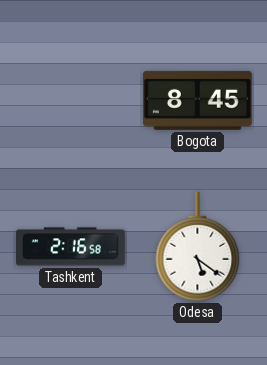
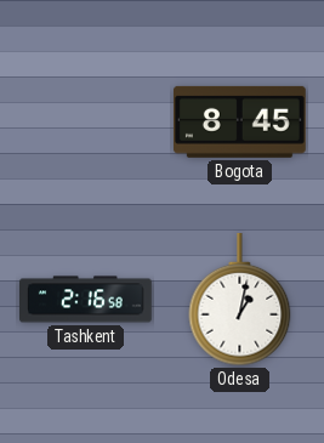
Odesa: 5:21 -> 1:02 (240, 300)
